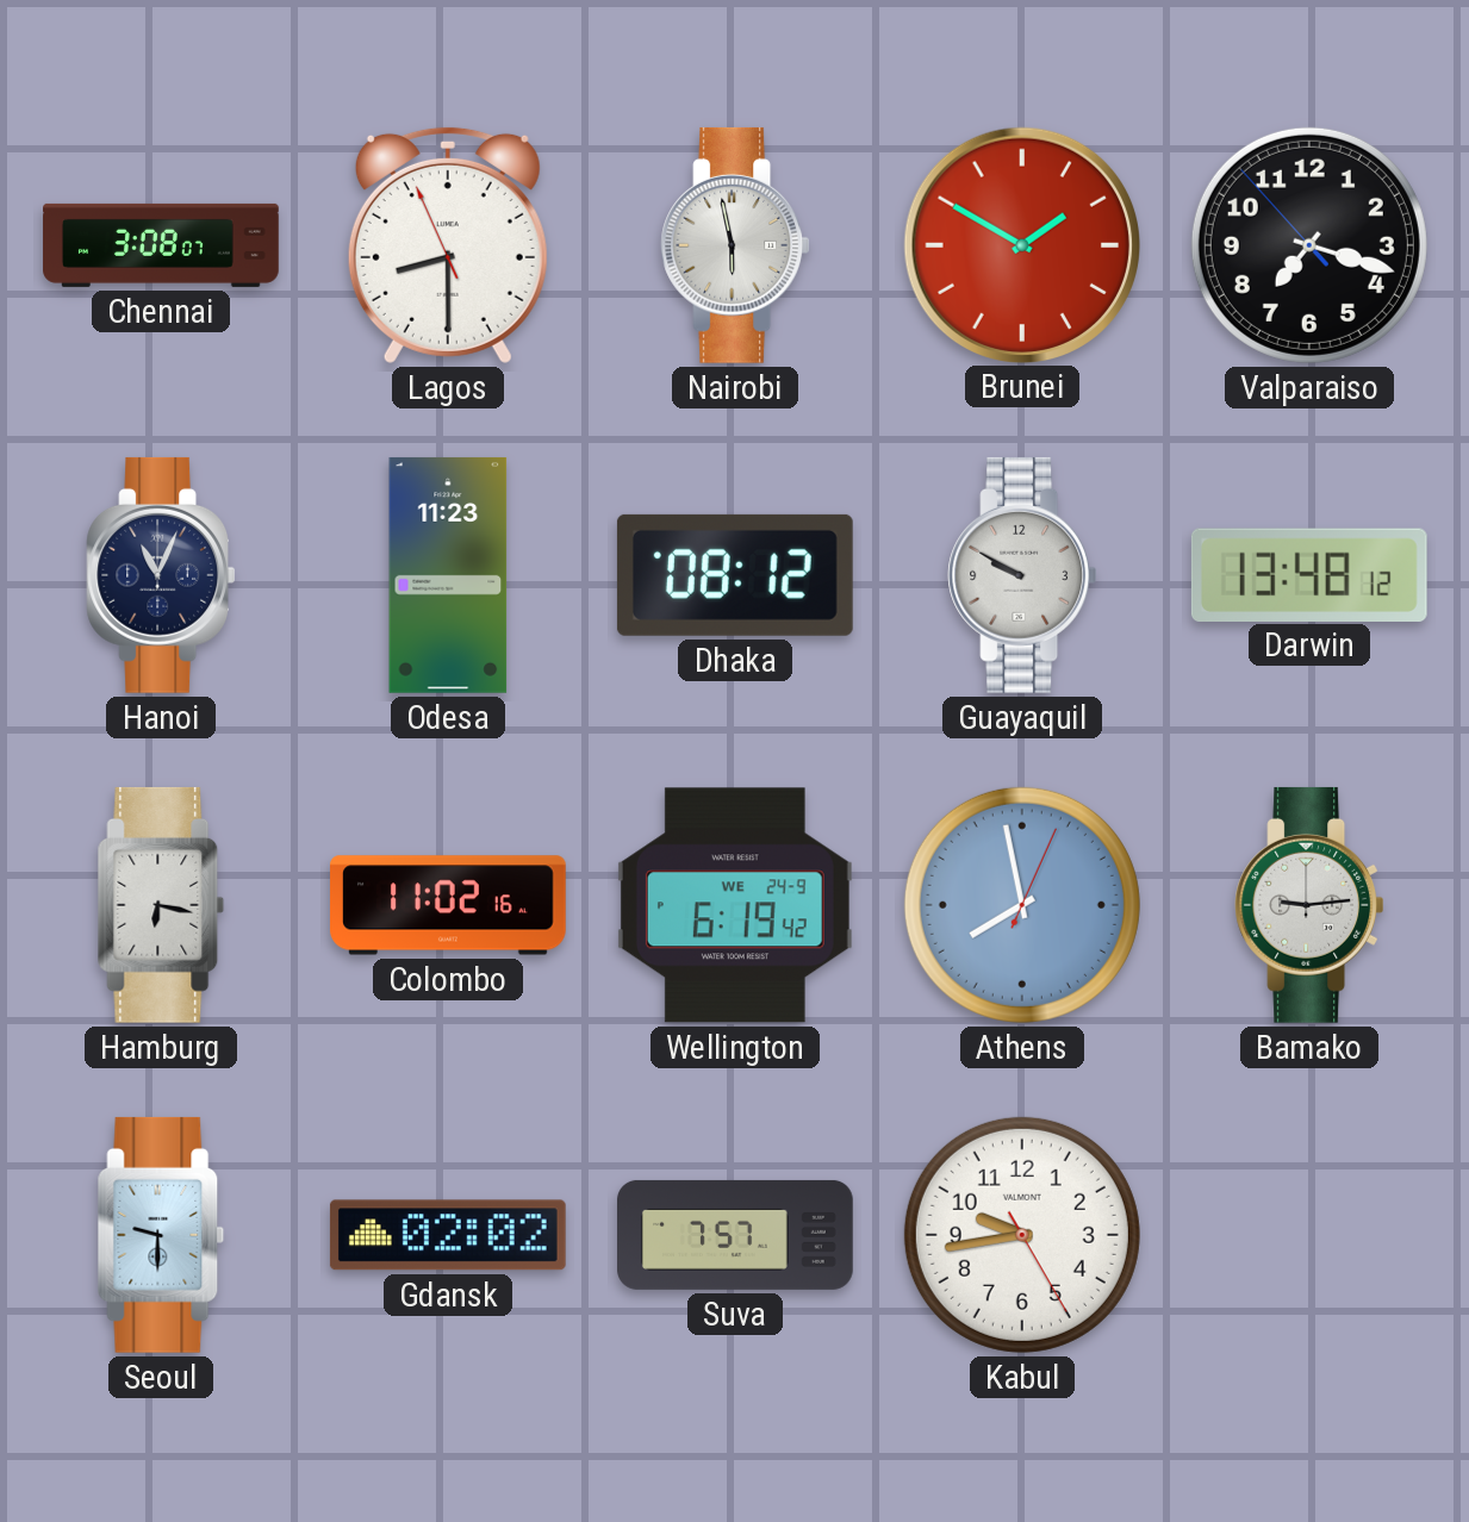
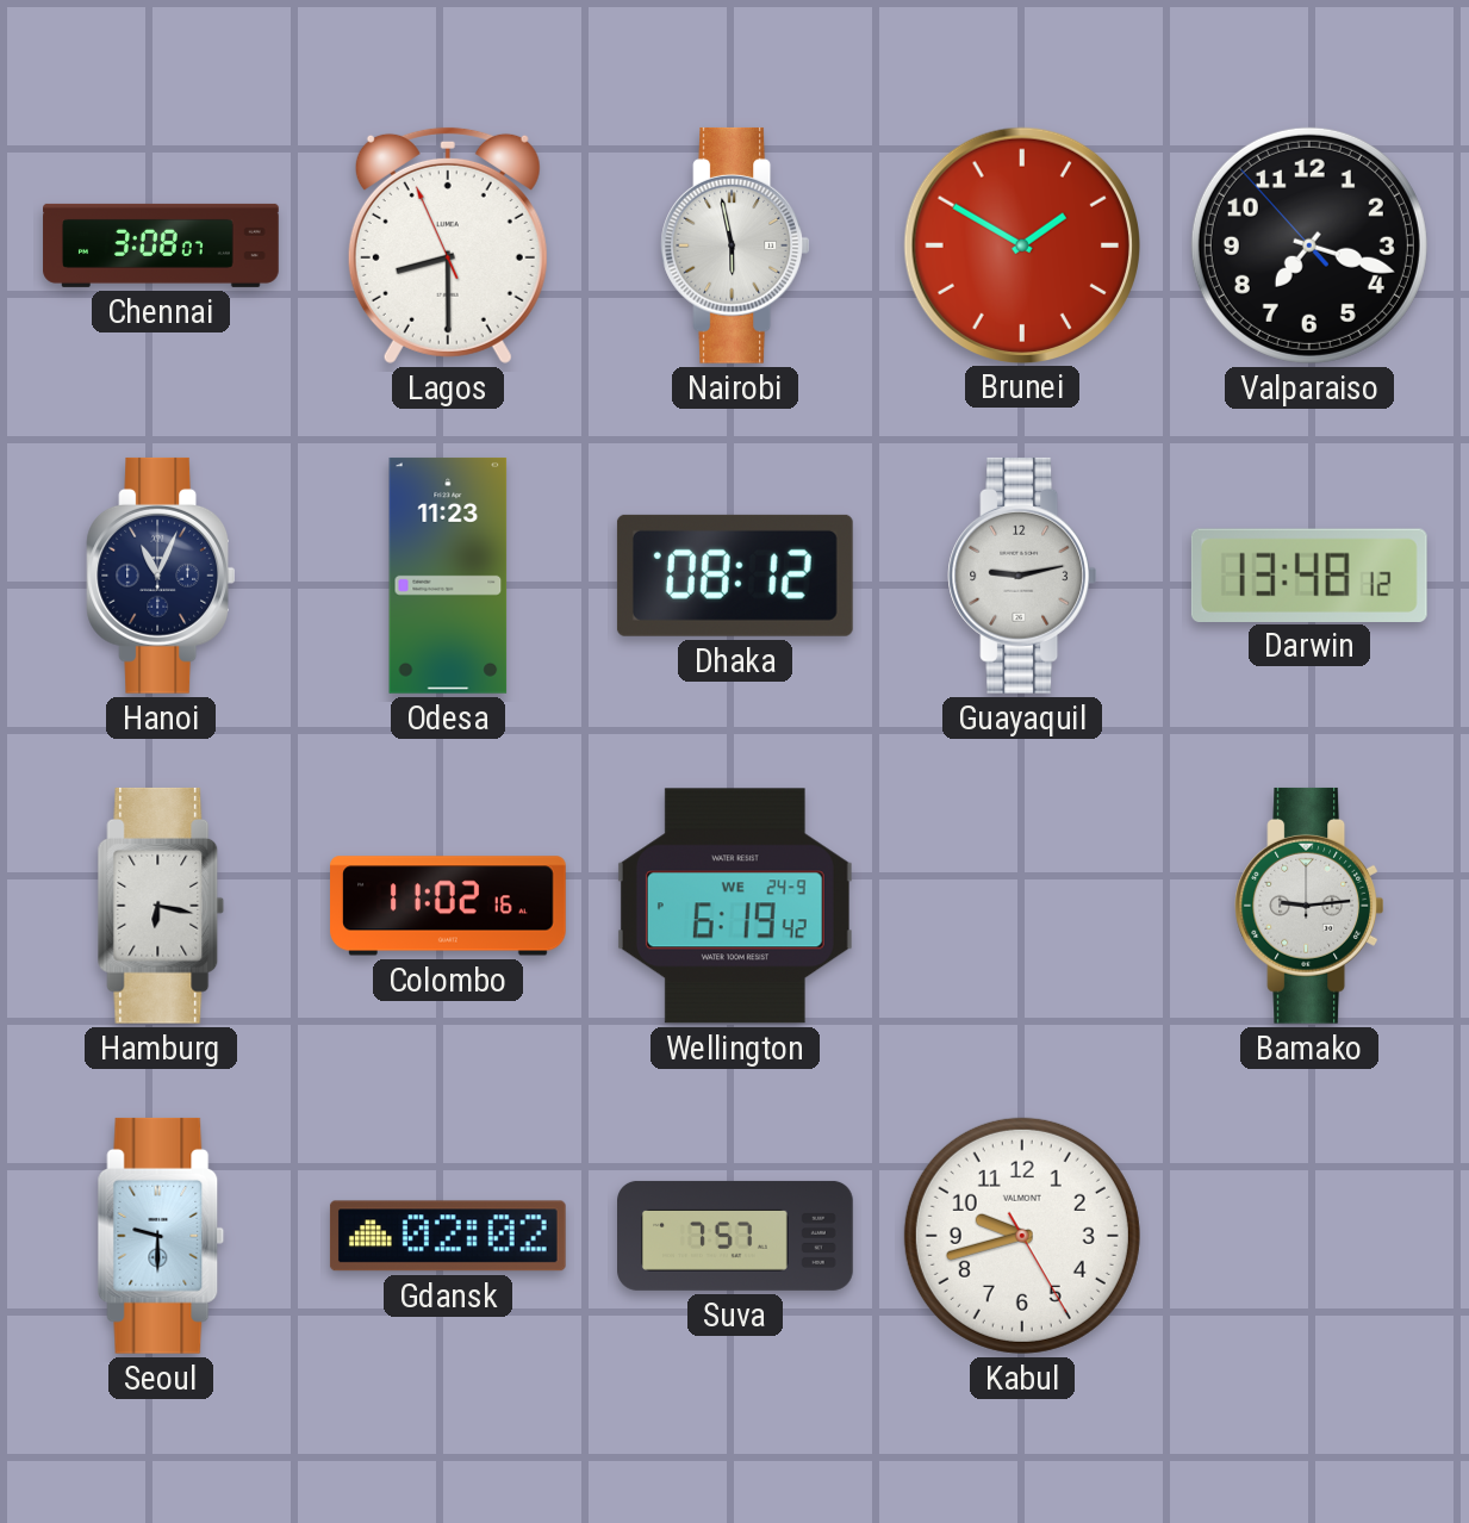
Guayaquil: 9:50 -> 9:13 (1021, 576)
Athens: 7:58 -> none (1022, 905)
Kabul: 9:43 -> 9:42 (1022, 1236)
